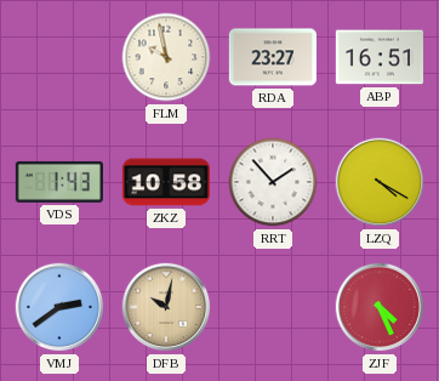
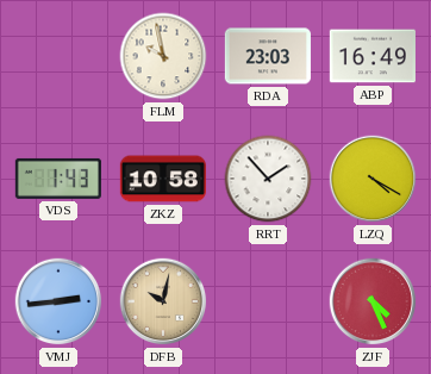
RDA: 23:27 -> 23:03 (268, 56)
ABP: 16:51 -> 16:49 (373, 56)
VMJ: 2:39 -> 2:44 (58, 301)
